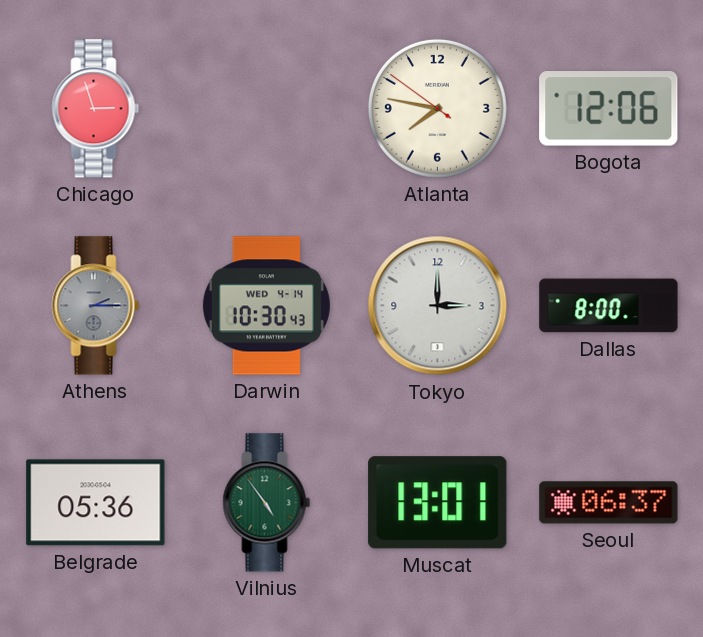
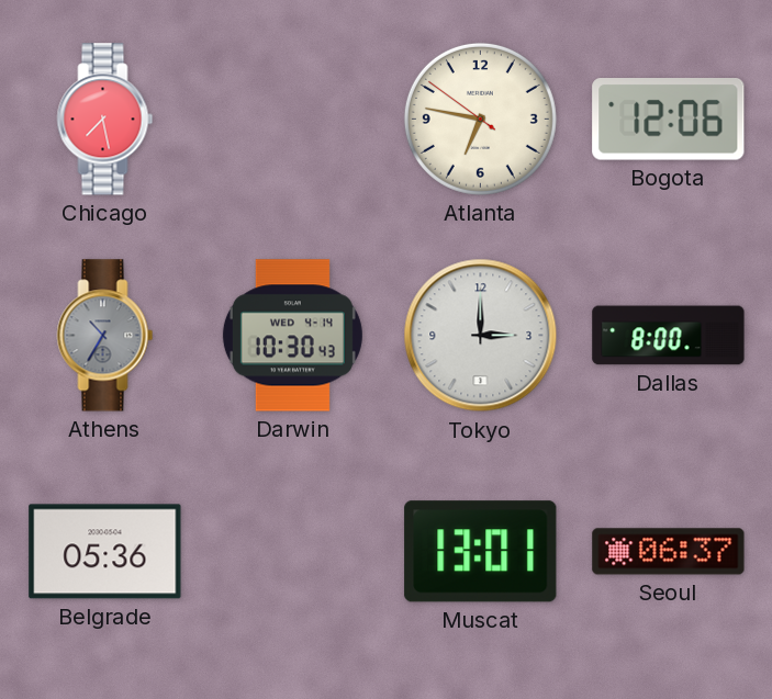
Chicago: 2:57 -> 7:28 (105, 120)
Atlanta: 7:46 -> 6:46 (480, 119)
Athens: 2:15 -> 10:35 (105, 336)
Vilnius: 4:54 -> none (267, 503)
